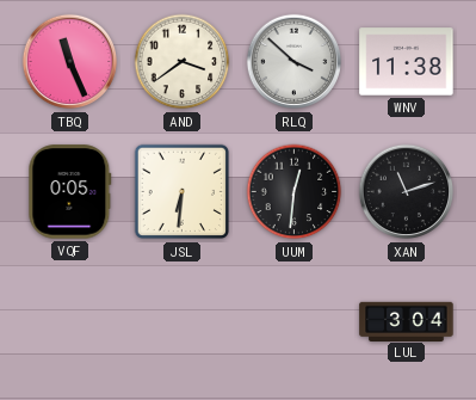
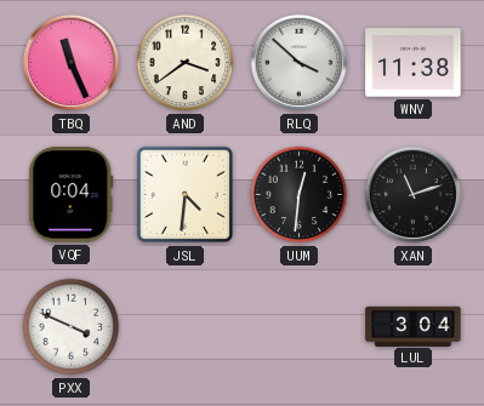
VQF: 0:05 -> 0:04 (72, 195)
JSL: 6:31 -> 4:31 (184, 195)
PXX: none -> 3:49 (72, 327)
